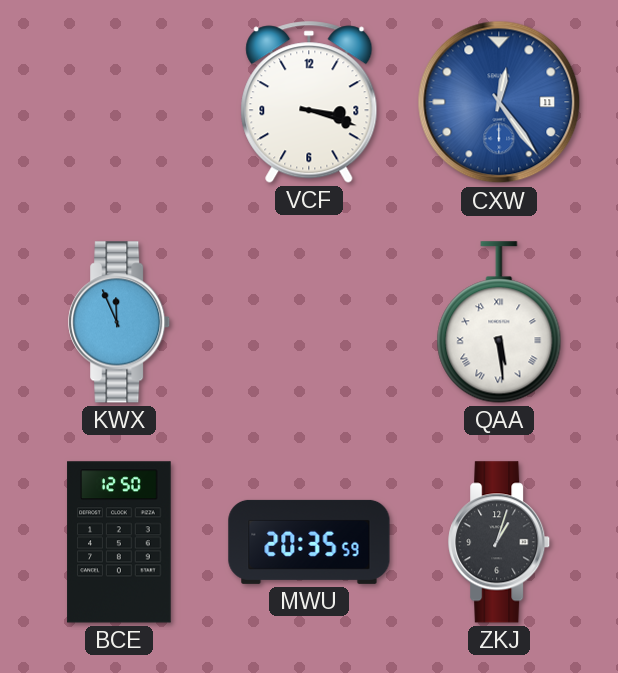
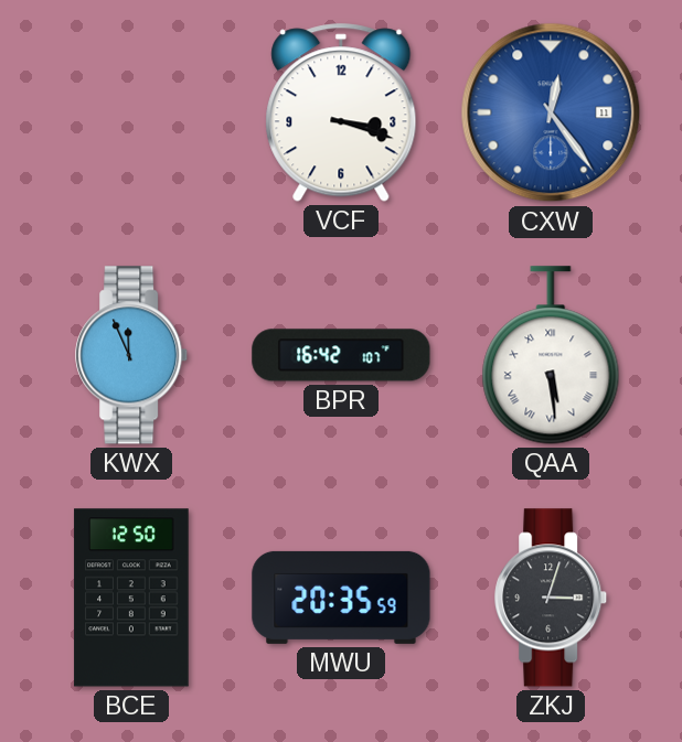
BPR: none -> 16:42 (341, 355)
ZKJ: 1:03 -> 3:03 (552, 598)
